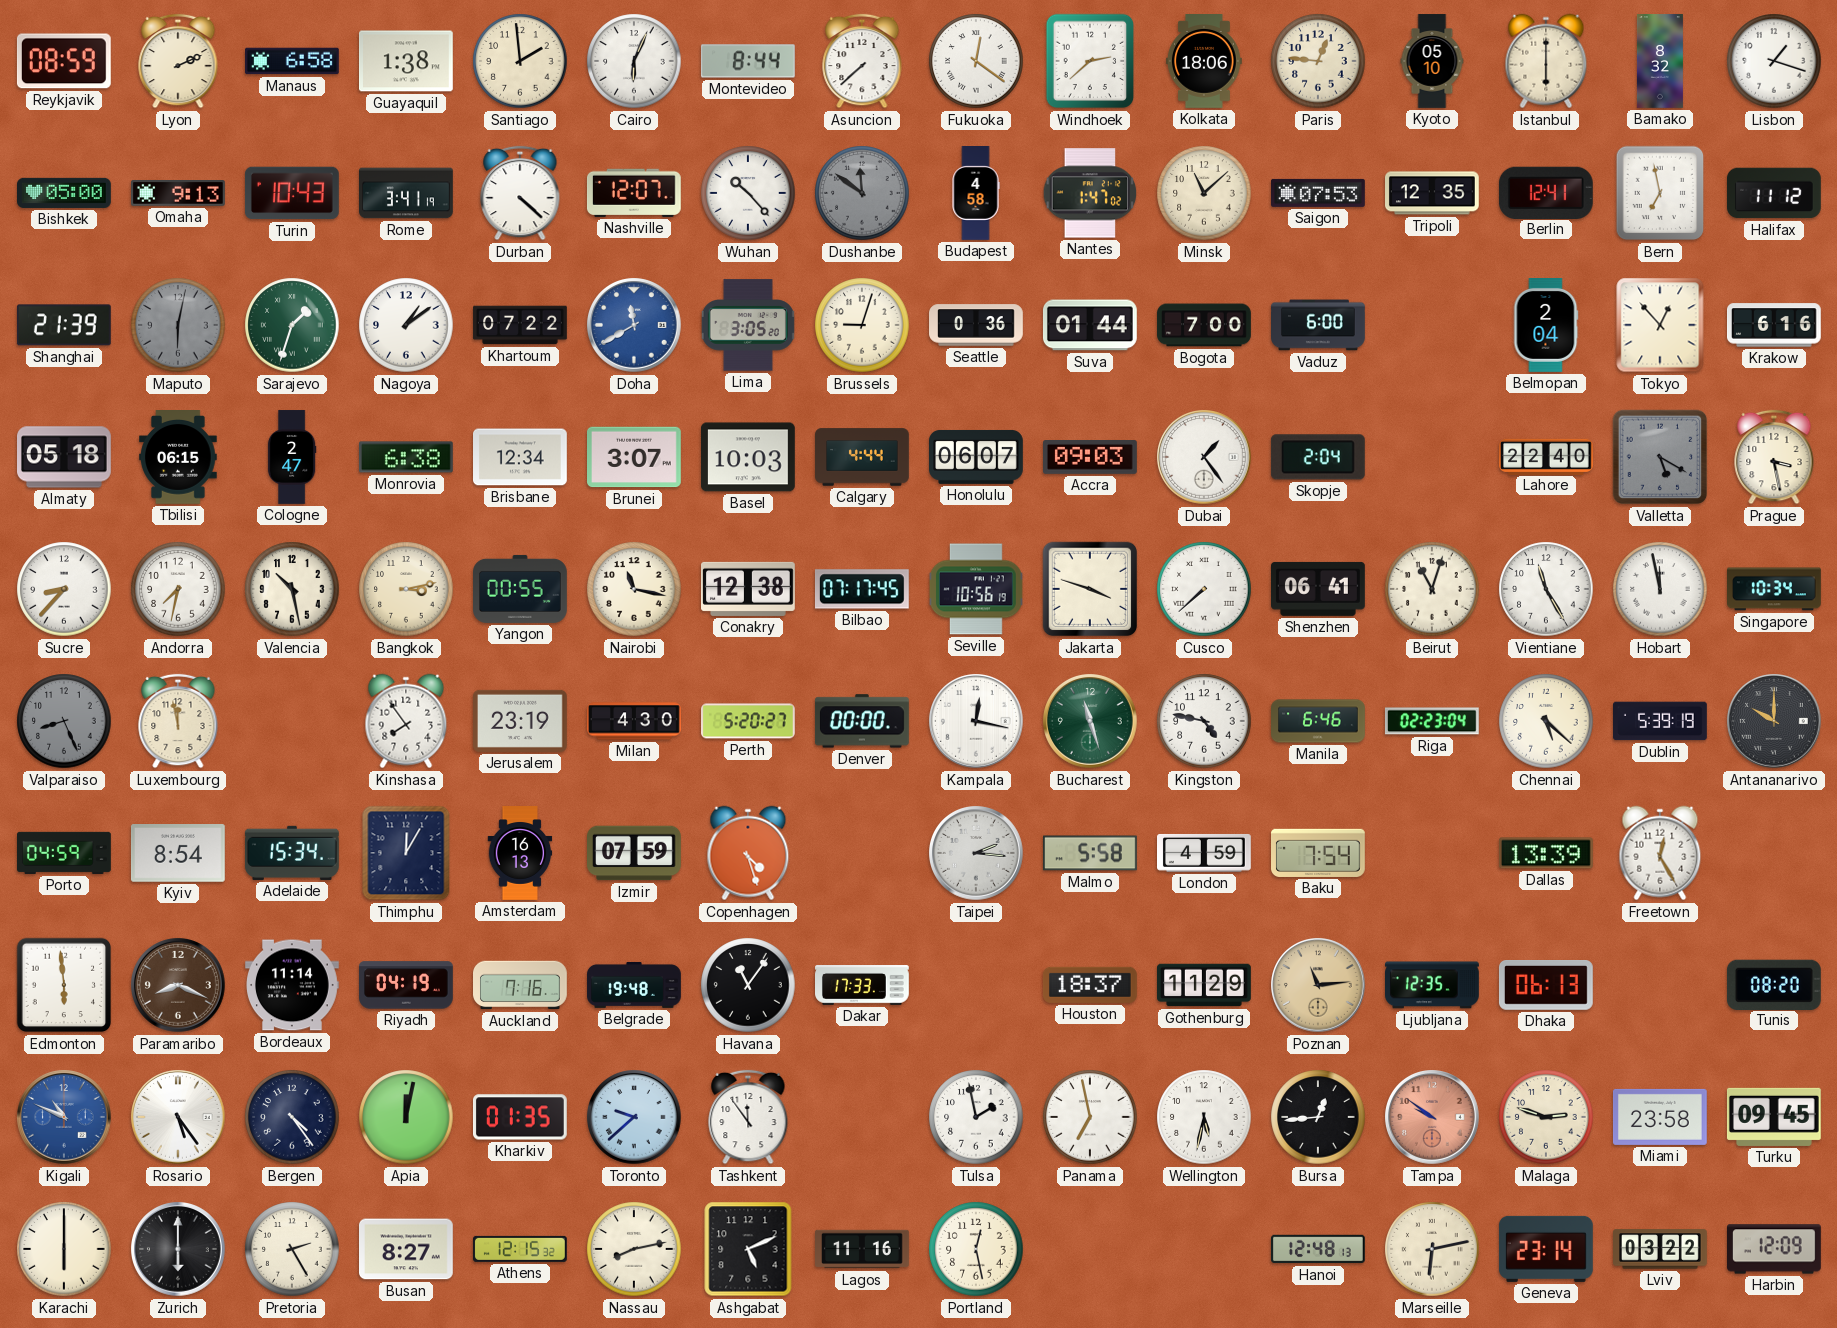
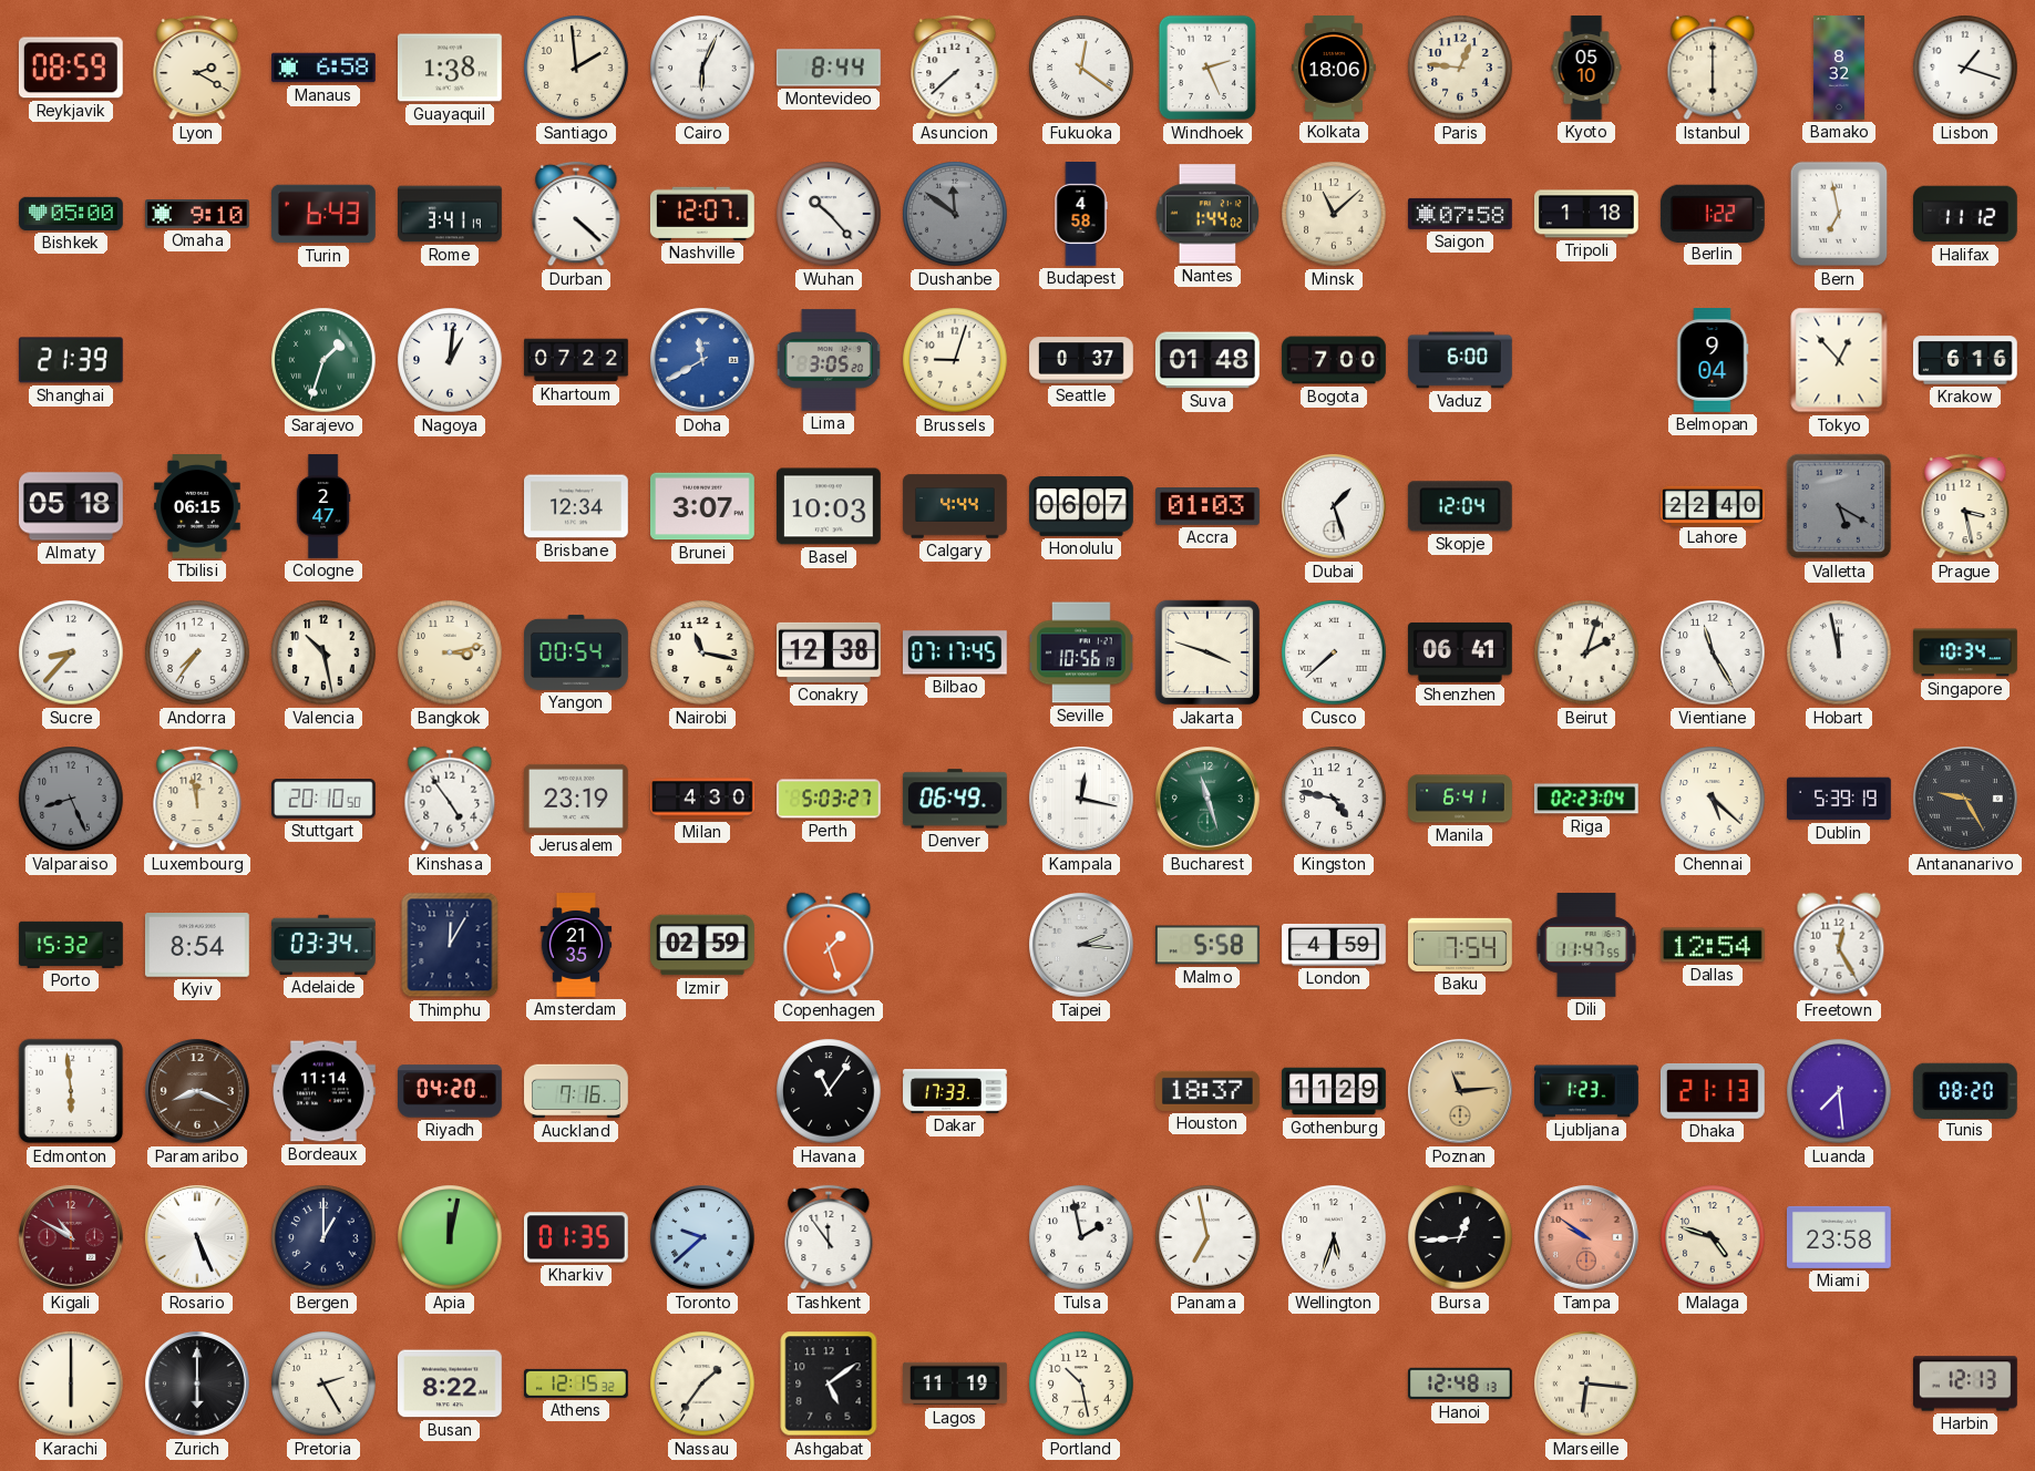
Lyon: 2:11 -> 2:20 (197, 68)
Windhoek: 2:38 -> 2:26 (1207, 68)
Omaha: 9:13 -> 9:10 (198, 215)
Turin: 10:43 -> 6:43 (323, 214)
Nantes: 1:47 -> 1:44 (1207, 214)
Saigon: 07:53 -> 07:58 (1461, 214)
Tripoli: 12:35 -> 1:18 (1587, 214)
Berlin: 12:41 -> 1:22 (1713, 213)
Maputo: 6:02 -> none (178, 325)
Nagoya: 1:09 -> 1:01 (450, 360)
Seattle: 0:36 -> 0:37 (1081, 360)
Suva: 01:44 -> 01:48 (1207, 360)
Belmopan: 2:04 -> 9:04 (1713, 361)
Monrovia: 6:38 -> none (407, 457)
Accra: 09:03 -> 01:03 (1209, 507)
Dubai: 1:24 -> 1:27 (1335, 507)
Skopje: 2:04 -> 12:04 (1460, 506)
Andorra: 7:32 -> 7:36 (197, 652)
Yangon: 00:55 -> 00:54 (577, 652)
Beirut: 11:03 -> 2:03 (1586, 652)
Stuttgart: none -> 20:10 (325, 799)
Kinshasa: 7:54 -> 4:54 (450, 799)
Perth: 5:20 -> 5:03 (830, 799)
Denver: 00:00 -> 06:49 (955, 799)
Manila: 6:46 -> 6:41 (1460, 799)
Antananarivo: 10:00 -> 9:25 (1966, 800)
Porto: 04:59 -> 15:32 (72, 945)
Adelaide: 15:34 -> 03:34 (323, 945)
Amsterdam: 16:13 -> 21:35 (576, 945)
Izmir: 07:59 -> 02:59 (703, 945)
Copenhagen: 4:27 -> 1:27 (829, 945)
Dili: none -> 11:47 (1586, 946)
Dallas: 13:39 -> 12:54 (1713, 945)
Riyadh: 04:19 -> 04:20 (451, 1091)
Belgrade: 19:48 -> none (634, 985)
Ljubljana: 12:35 -> 1:23 (1587, 1091)
Dhaka: 06:13 -> 21:13 (1713, 1092)
Luanda: none -> 7:29 (1839, 1091)
Kigali: 10:49 -> 10:50 (72, 1238)
Kigali dial: blue -> burgundy (72, 1238)
Rosario: 5:24 -> 5:26 (198, 1238)
Bergen: 4:24 -> 1:00 (323, 1237)
Wellington: 5:32 -> 5:33 (1334, 1237)
Malaga: 2:48 -> 4:48 (1713, 1237)
Turku: 09:45 -> none (1774, 1117)
Busan: 8:27 -> 8:22 (451, 1383)
Nassau: 8:13 -> 1:36 (702, 1383)
Ashgabat: 5:11 -> 5:09 (829, 1383)
Lagos: 11:16 -> 11:19 (956, 1383)
Portland: 12:28 -> 10:28 (1081, 1383)
Marseille: 6:13 -> 6:16 (1586, 1383)
Geneva: 23:14 -> none (1546, 1249)
Lviv: 03:22 -> none (1661, 1249)
Harbin: 12:09 -> 12:13 (1966, 1383)
